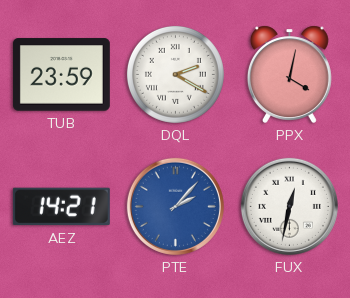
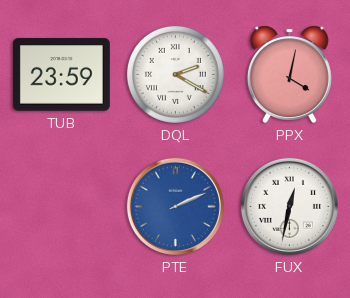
AEZ: 14:21 -> none (61, 207)
PTE: 2:07 -> 2:11 (175, 206)
